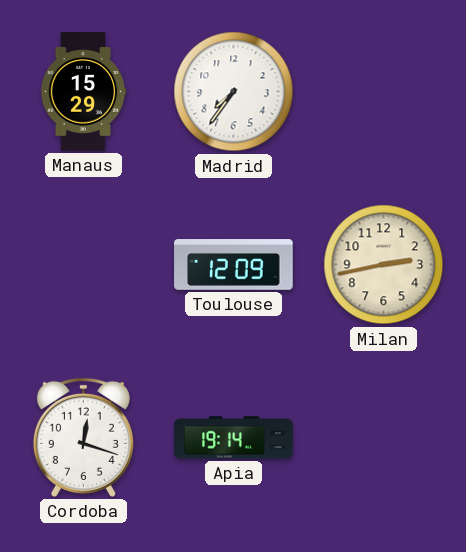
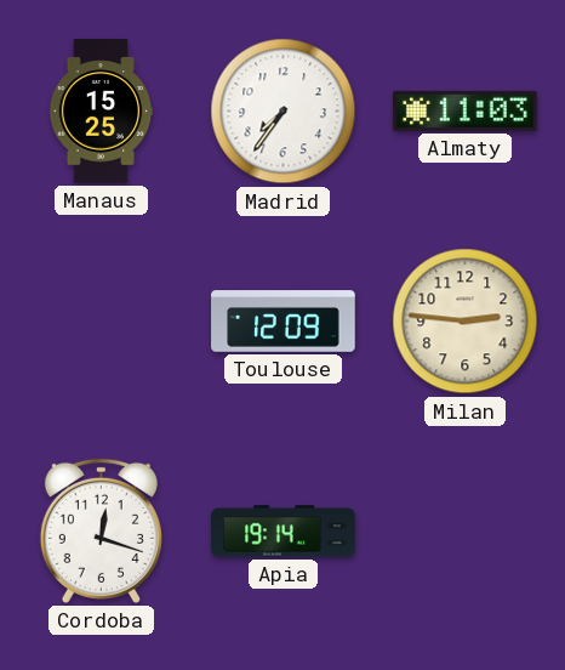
Manaus: 15:29 -> 15:25 (101, 112)
Almaty: none -> 11:03 (466, 110)
Milan: 2:43 -> 2:46 (466, 322)
